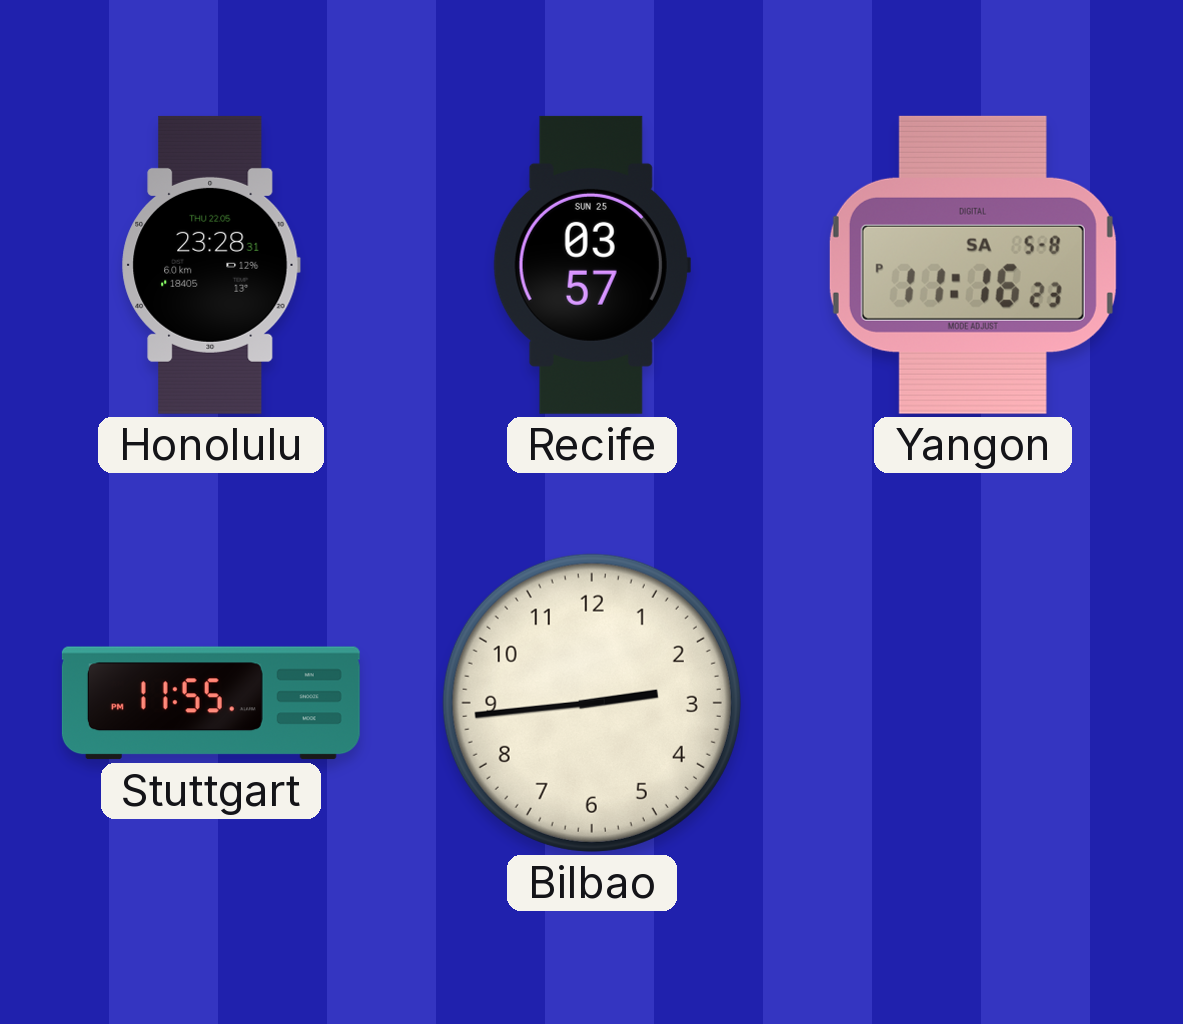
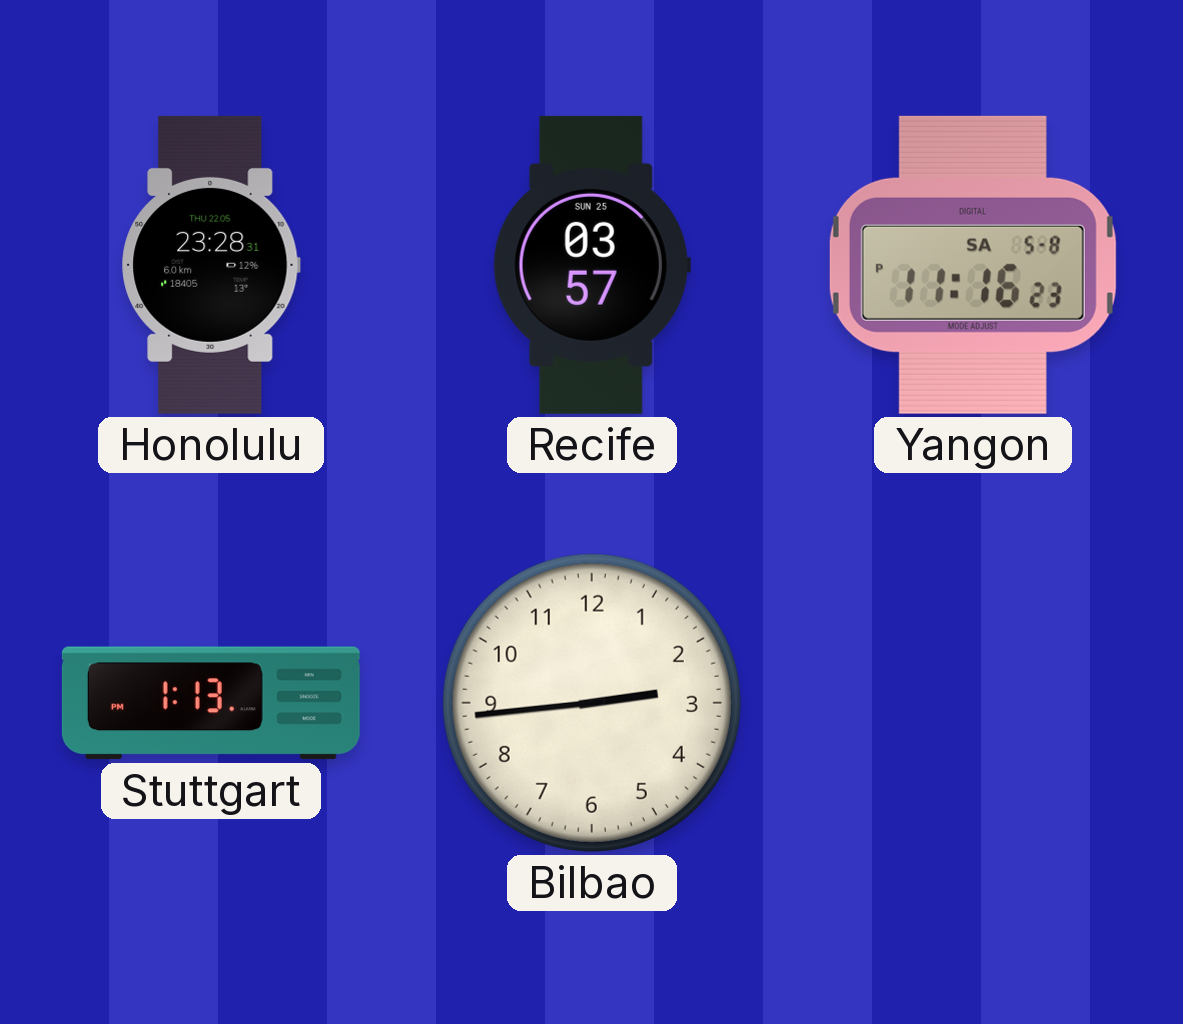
Stuttgart: 11:55 -> 1:13 (211, 703)
